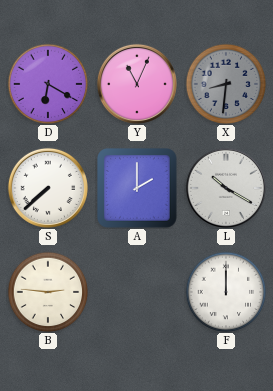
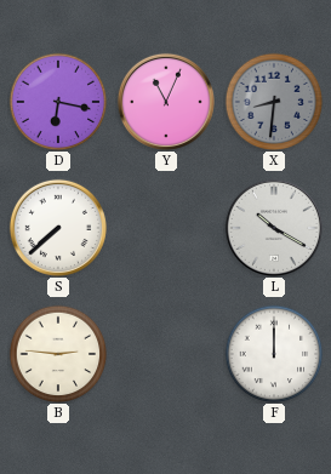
D: 6:20 -> 6:17 (58, 102)
A: 2:00 -> none (137, 188)
